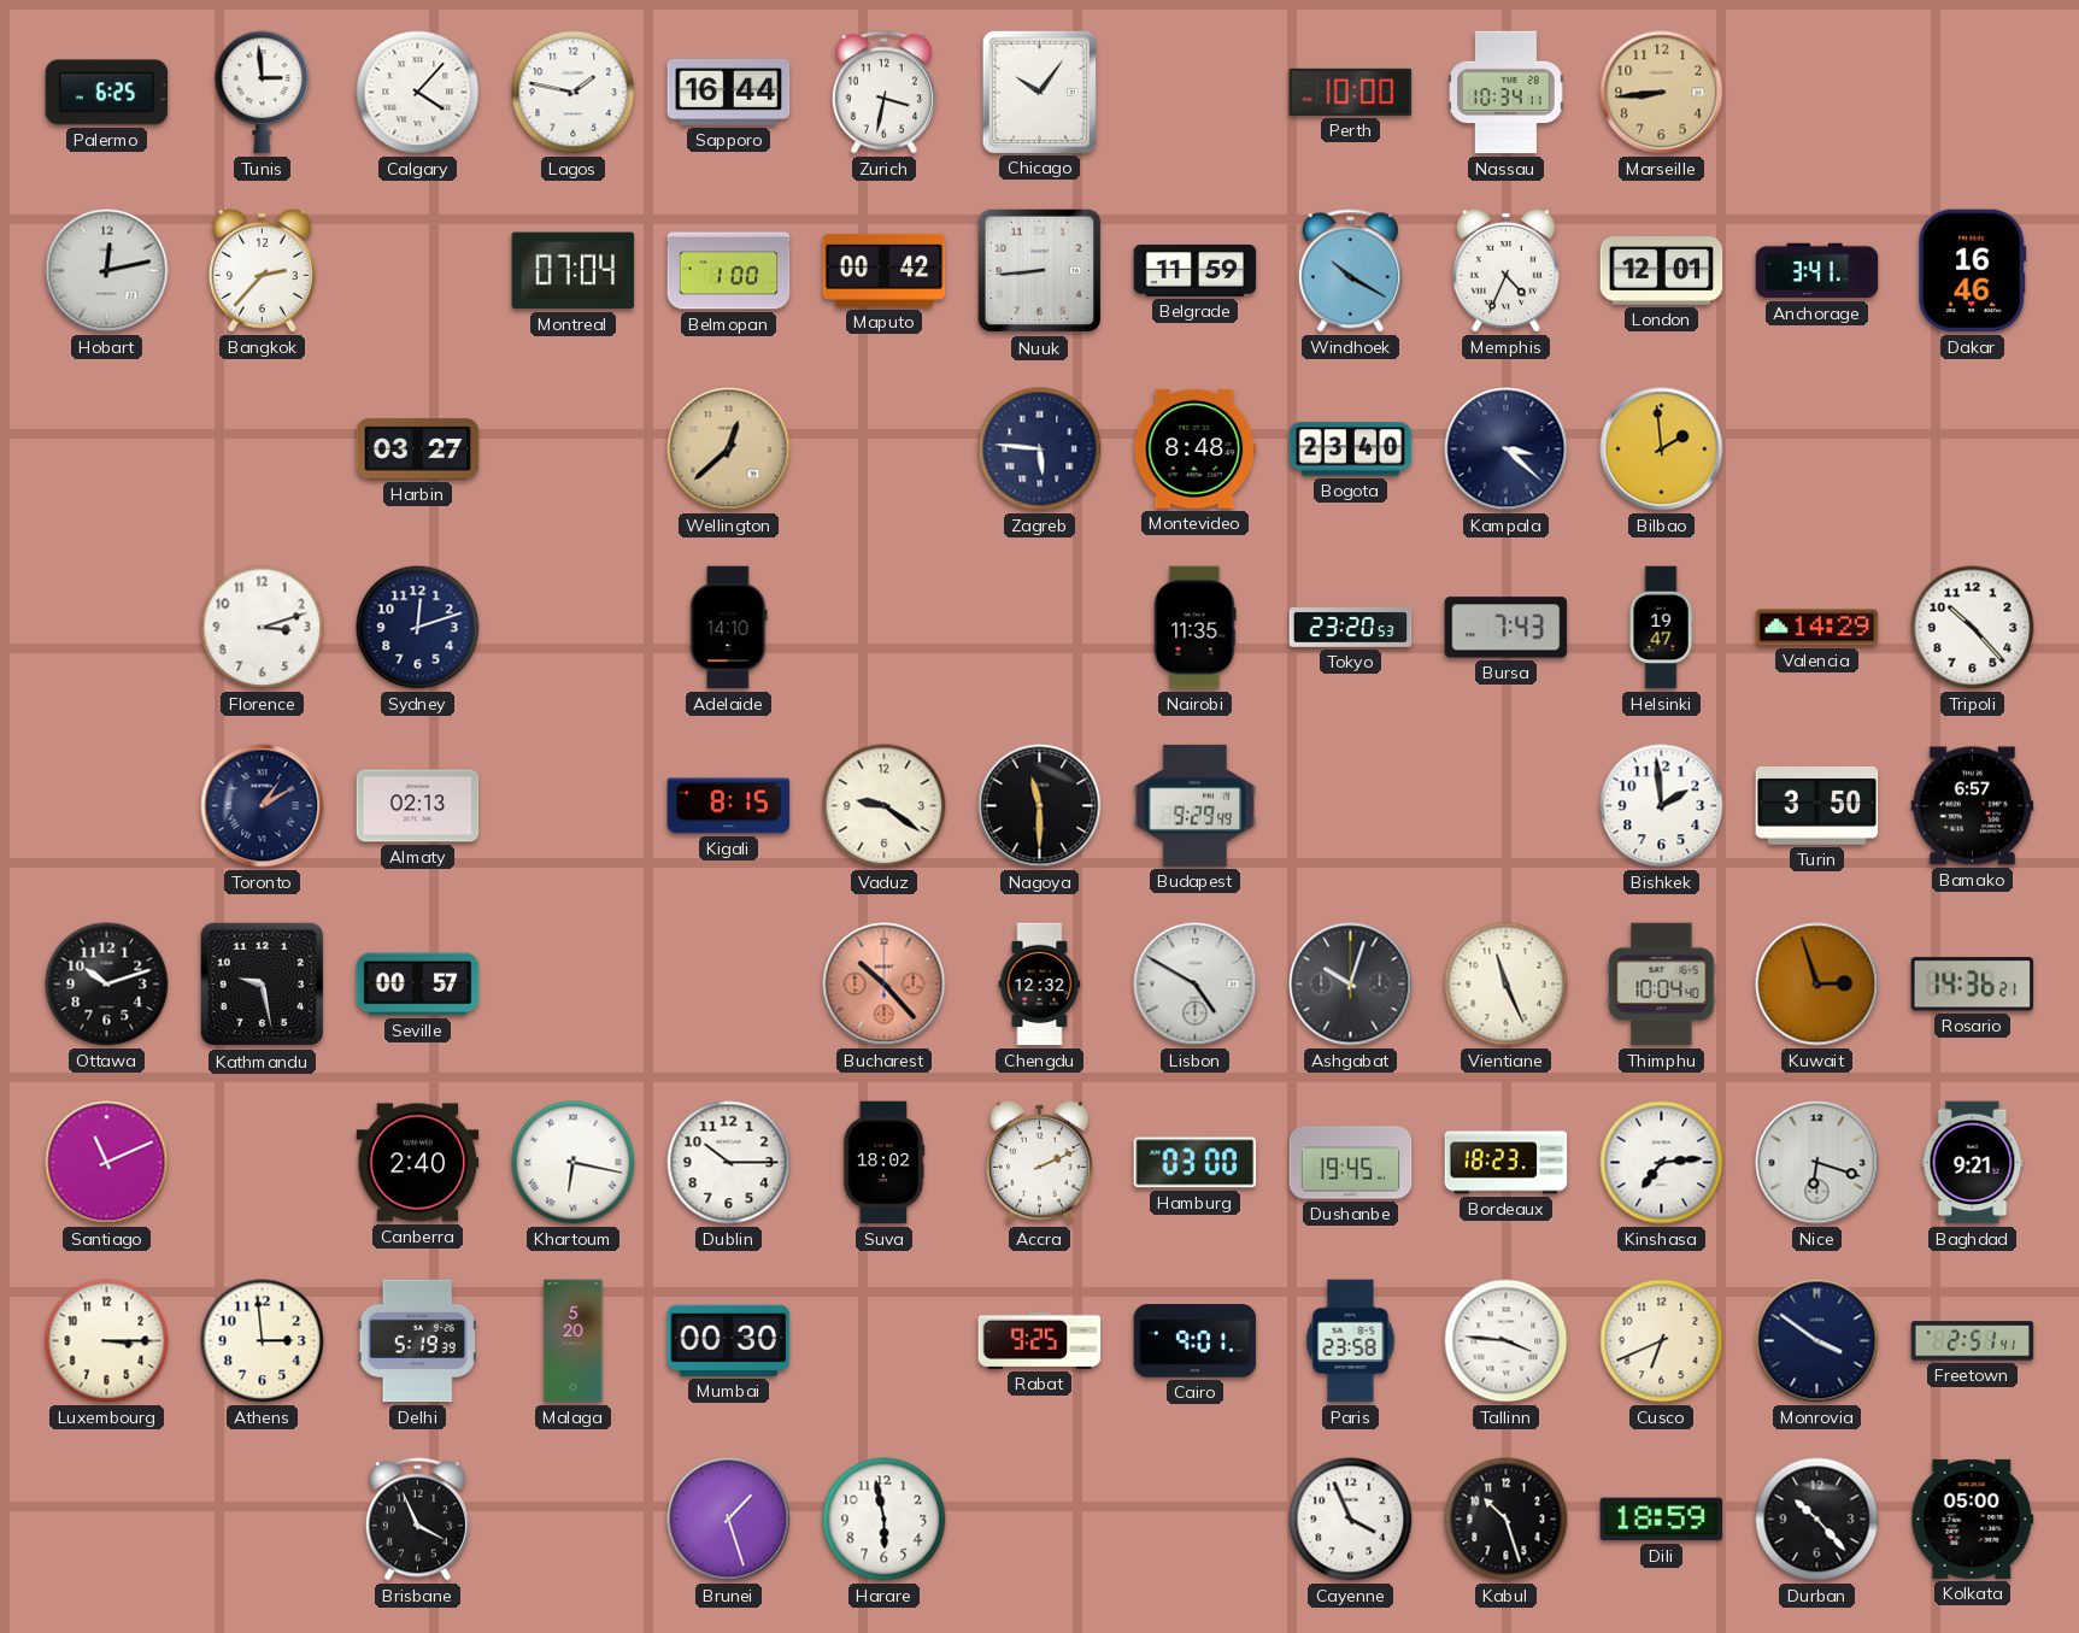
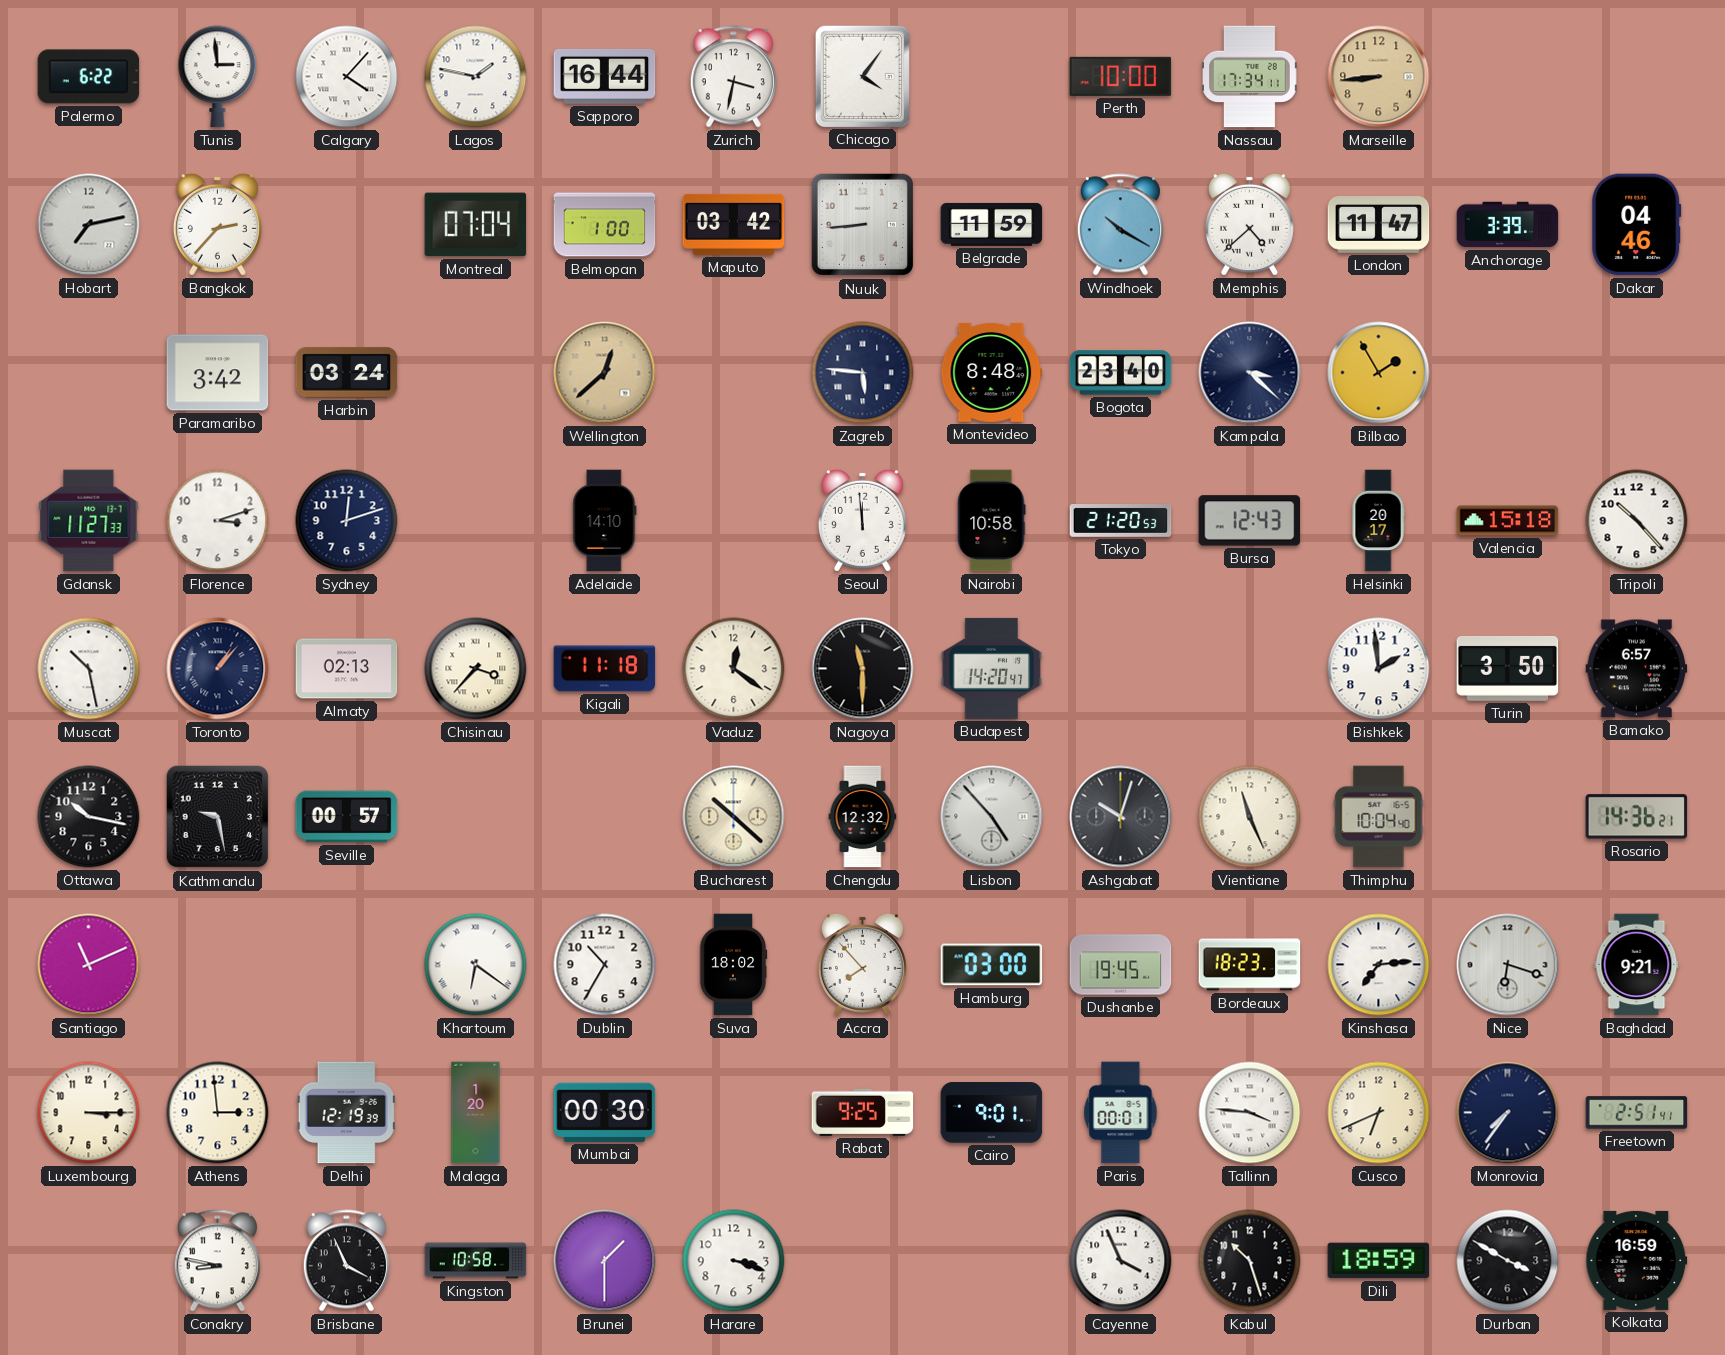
Palermo: 6:25 -> 6:22 (89, 77)
Chicago: 10:06 -> 4:06 (862, 76)
Nassau: 10:34 -> 17:34 (1250, 77)
Hobart: 12:13 -> 7:13 (89, 225)
Maputo: 00:42 -> 03:42 (734, 224)
Memphis: 4:34 -> 4:38 (1249, 224)
London: 12:01 -> 11:47 (1379, 225)
Anchorage: 3:41 -> 3:39 (1508, 225)
Dakar: 16:46 -> 04:46 (1637, 225)
Paramaribo: none -> 3:42 (218, 373)
Harbin: 03:27 -> 03:24 (347, 373)
Bilbao: 1:59 -> 1:55 (1379, 373)
Gdansk: none -> 11:27 (89, 521)
Seoul: none -> 11:59 (862, 520)
Nairobi: 11:35 -> 10:58 (992, 521)
Tokyo: 23:20 -> 21:20 (1121, 521)
Bursa: 7:43 -> 12:43 (1250, 521)
Helsinki: 19:47 -> 20:17 (1378, 521)
Valencia: 14:29 -> 15:18 (1508, 521)
Muscat: none -> 10:28 (89, 669)
Toronto: 1:10 -> 1:07 (218, 669)
Chisinau: none -> 3:37 (476, 669)
Kigali: 8:15 -> 11:18 (605, 669)
Vaduz: 9:21 -> 12:21 (734, 669)
Budapest: 9:29 -> 14:20 (992, 668)
Ottawa: 10:12 -> 10:17 (89, 817)
Bucharest: 10:23 -> 10:22 (734, 817)
Bucharest dial: salmon -> cream (734, 817)
Lisbon: 4:50 -> 4:53 (992, 817)
Kuwait: 2:57 -> none (1817, 985)
Canberra: 2:40 -> none (418, 1163)
Khartoum: 6:17 -> 6:21 (476, 965)
Dublin: 10:15 -> 10:35 (605, 965)
Accra: 2:11 -> 7:53 (862, 964)
Delhi: 5:19 -> 12:19 (346, 1113)
Malaga: 5:20 -> 1:20 (476, 1113)
Paris: 23:58 -> 00:01 (1121, 1113)
Monrovia: 3:51 -> 7:36 (1508, 1113)
Conakry: none -> 8:47 (217, 1261)
Kingston: none -> 10:58 (476, 1261)
Brunei: 1:27 -> 1:30 (605, 1261)
Harare: 5:58 -> 3:18 (734, 1261)
Durban: 10:23 -> 3:50 (1508, 1261)
Kolkata: 05:00 -> 16:59 (1637, 1260)
